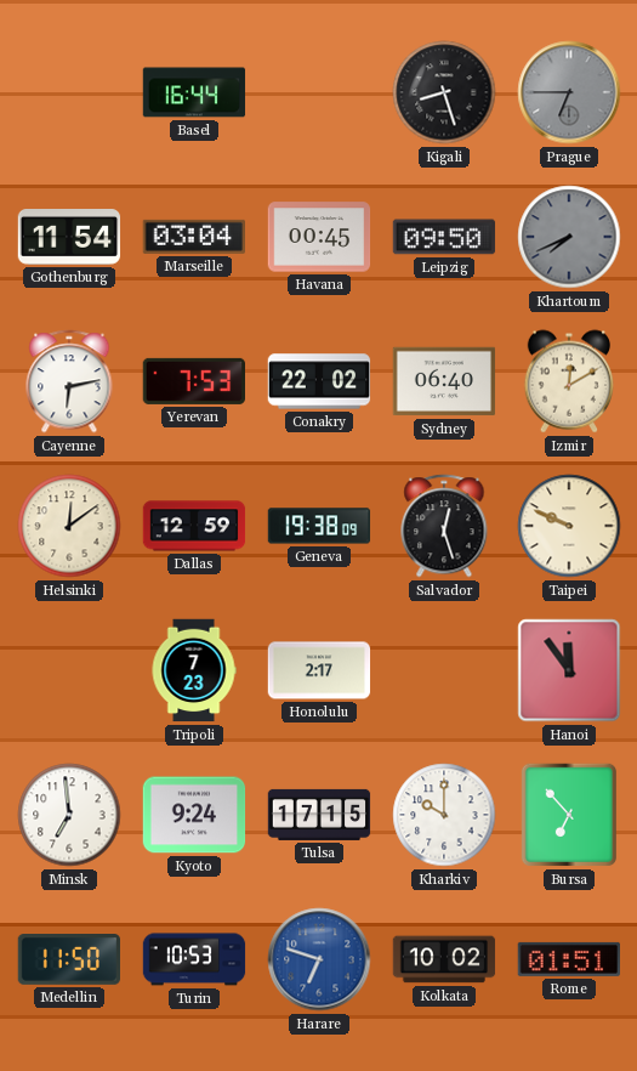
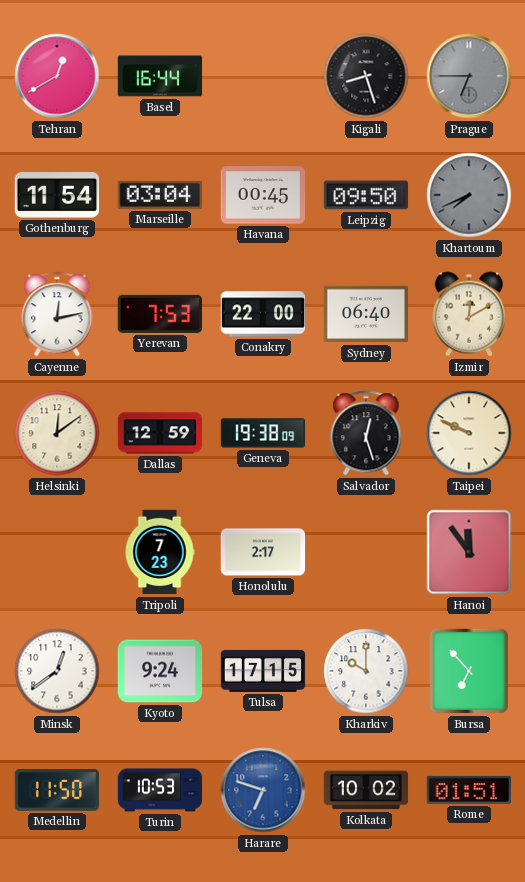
Tehran: none -> 12:40 (57, 76)
Cayenne: 6:13 -> 12:13 (57, 314)
Conakry: 22:02 -> 22:00 (263, 314)
Minsk: 6:59 -> 12:39 (57, 671)
